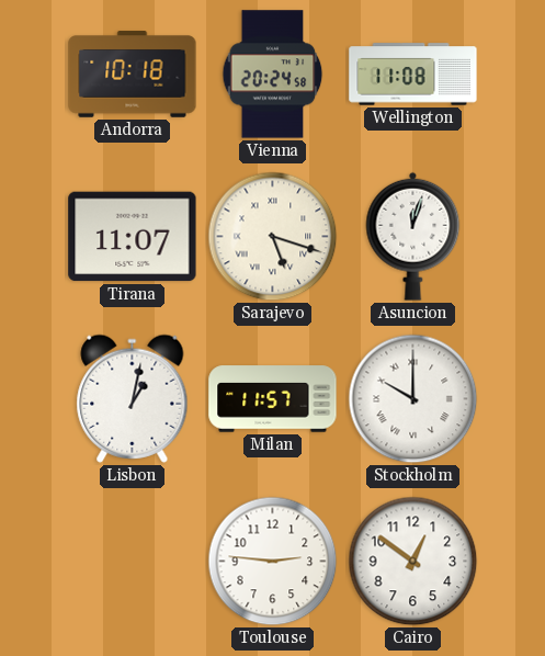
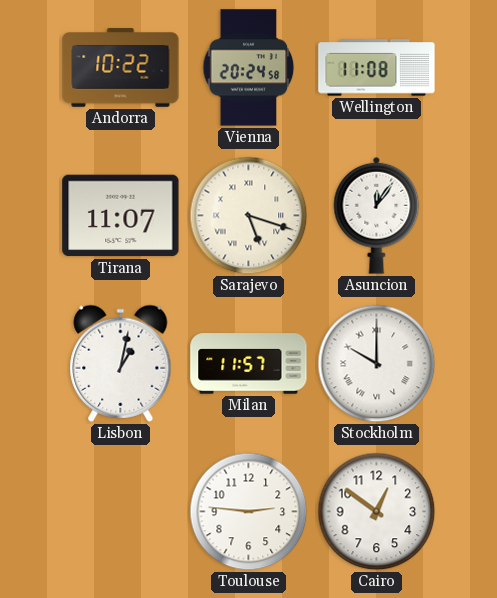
Andorra: 10:18 -> 10:22 (121, 68)
Asuncion: 12:03 -> 12:06 (377, 215)
